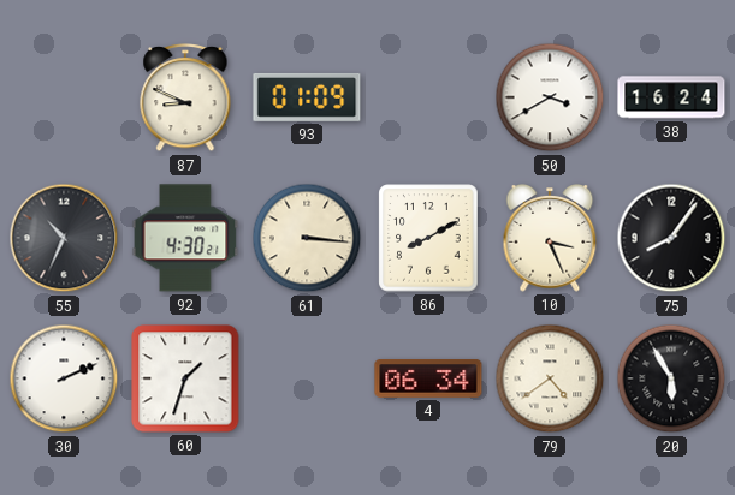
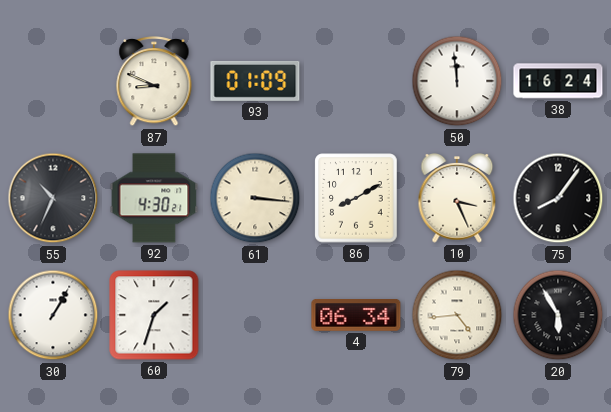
50: 3:40 -> 11:59 (457, 81)
30: 2:11 -> 1:05 (53, 315)
79: 4:39 -> 4:44 (457, 315)
